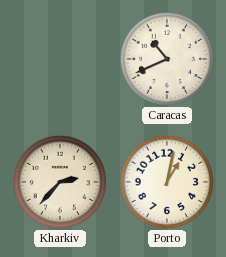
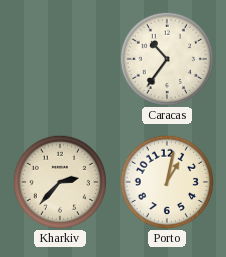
Caracas: 10:41 -> 10:36 (166, 58)
